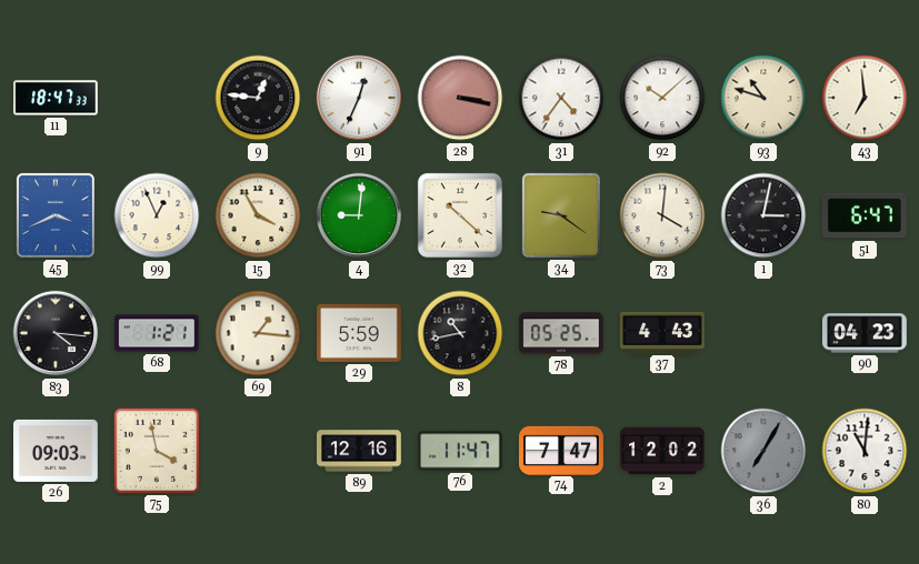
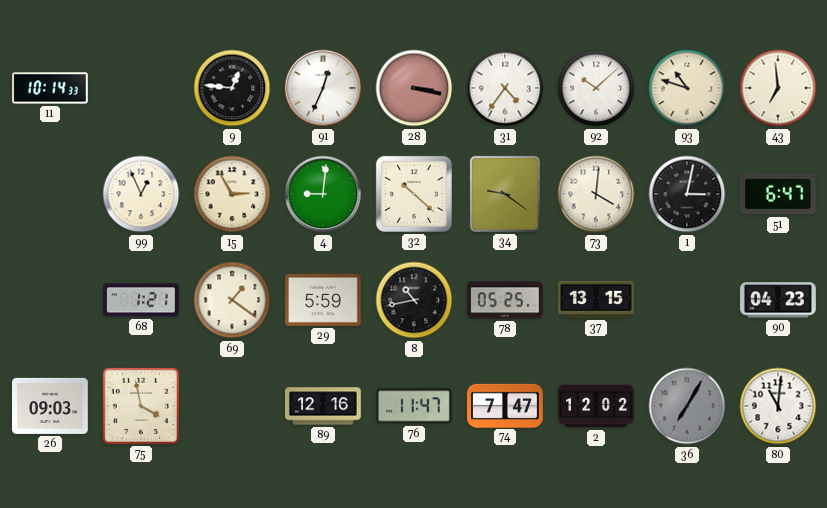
11: 18:47 -> 10:14 (51, 88)
45: 3:41 -> none (56, 215)
15: 3:55 -> 2:55 (232, 194)
83: 4:16 -> none (56, 333)
69: 1:16 -> 1:21 (232, 300)
37: 4:43 -> 13:15 (597, 299)
